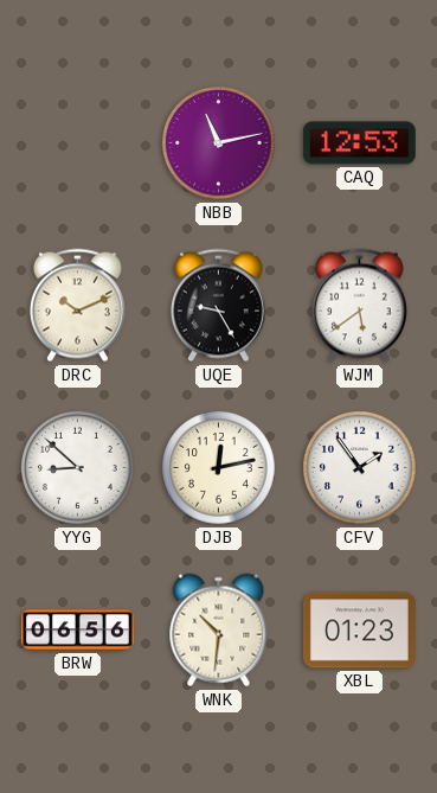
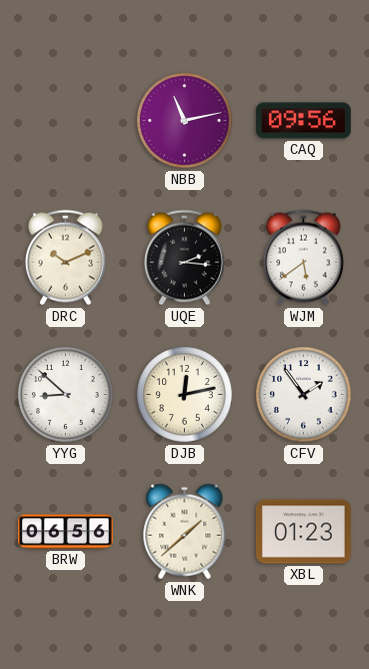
CAQ: 12:53 -> 09:56 (303, 121)
UQE: 9:25 -> 2:16 (184, 258)
WNK: 10:31 -> 1:38 (185, 532)
